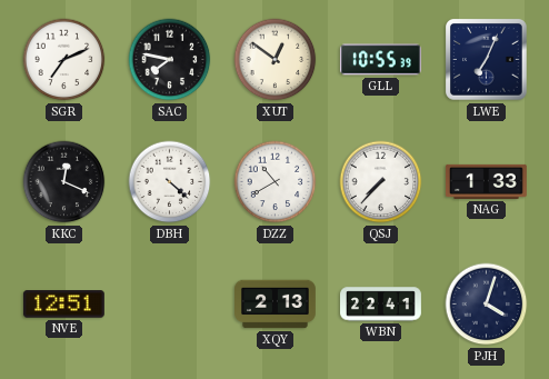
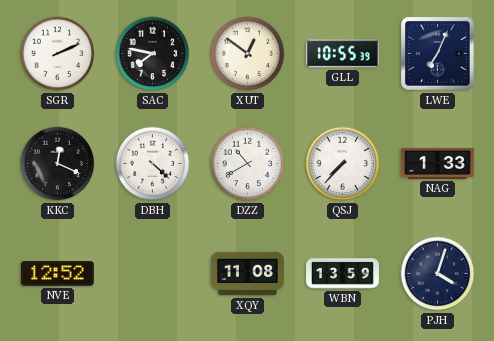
SGR: 7:11 -> 2:11 (58, 54)
NVE: 12:51 -> 12:52 (57, 274)
XQY: 2:13 -> 11:08 (248, 274)
WBN: 22:41 -> 13:59 (343, 274)
